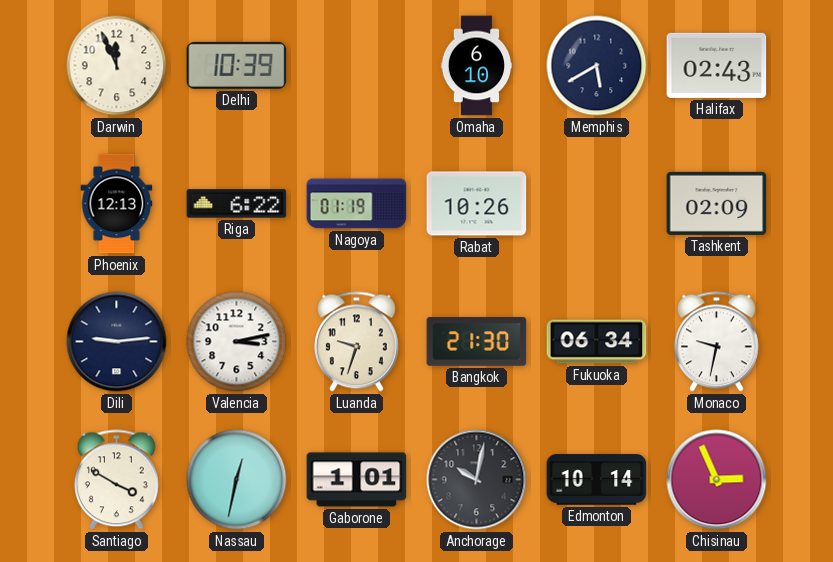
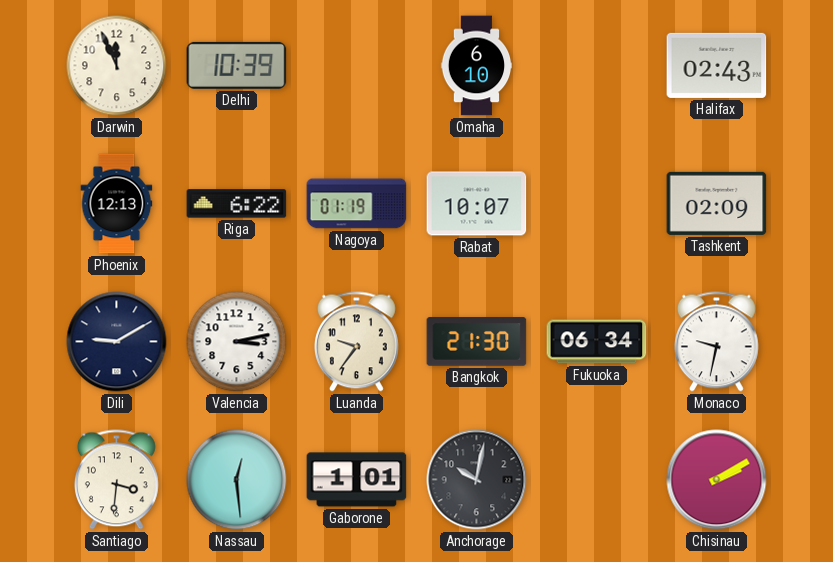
Memphis: 5:40 -> none (597, 66)
Rabat: 10:26 -> 10:07 (477, 204)
Dili: 9:14 -> 9:10 (117, 342)
Luanda: 9:33 -> 9:36 (356, 342)
Santiago: 3:50 -> 3:31 (116, 480)
Nassau: 12:32 -> 12:29 (237, 480)
Edmonton: 10:14 -> none (597, 480)
Chisinau: 2:56 -> 2:10 (717, 480)
